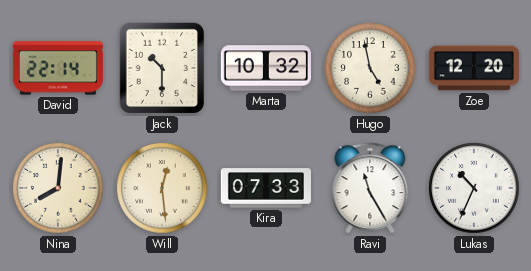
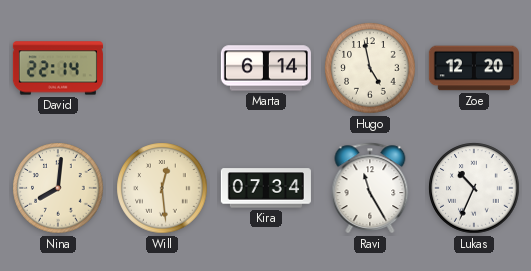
Jack: 10:30 -> none (162, 68)
Marta: 10:32 -> 6:14 (266, 68)
Kira: 07:33 -> 07:34 (266, 188)
